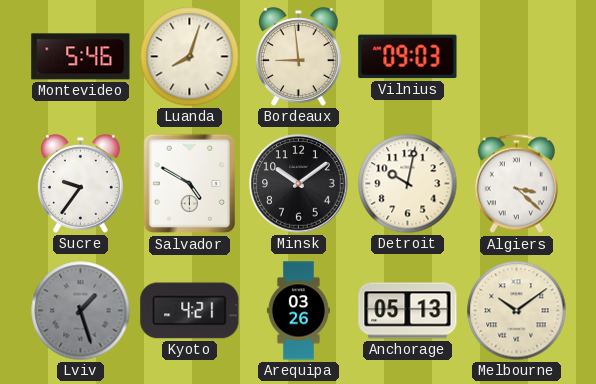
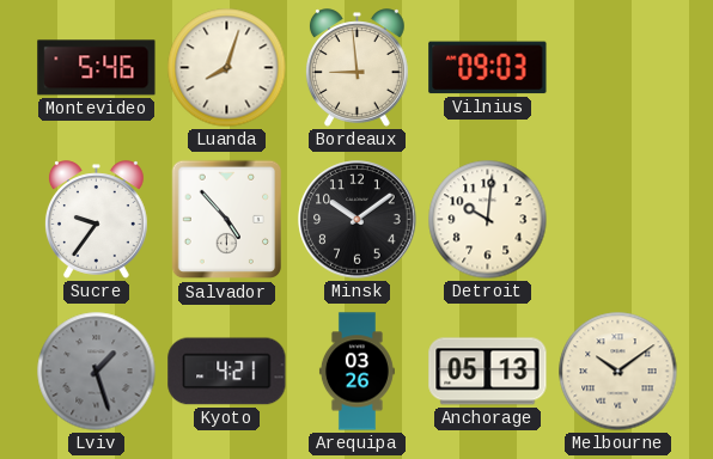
Salvador: 4:50 -> 4:53 (226, 220)
Detroit: 10:02 -> 10:01 (488, 220)
Algiers: 3:22 -> none (516, 184)
